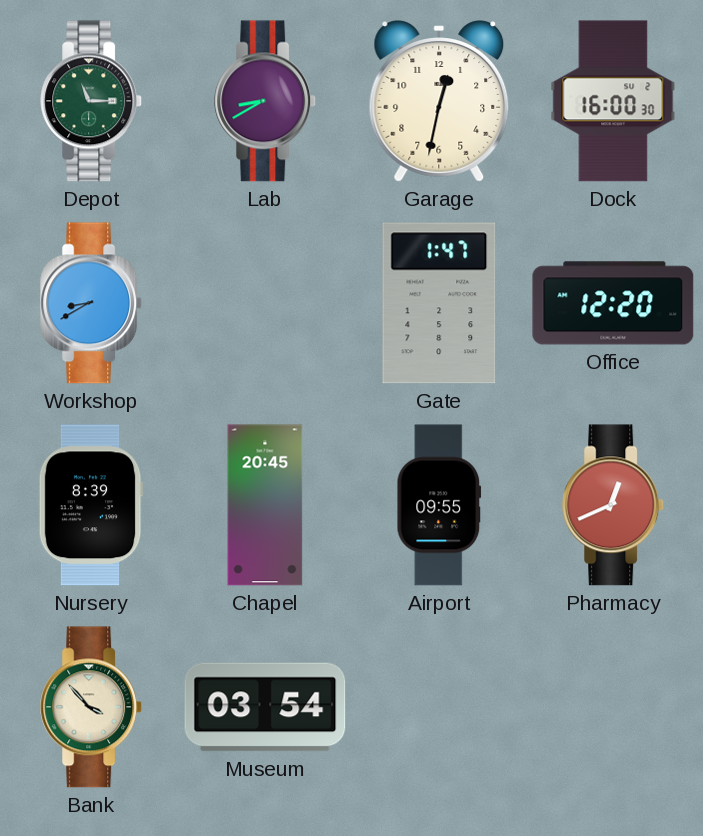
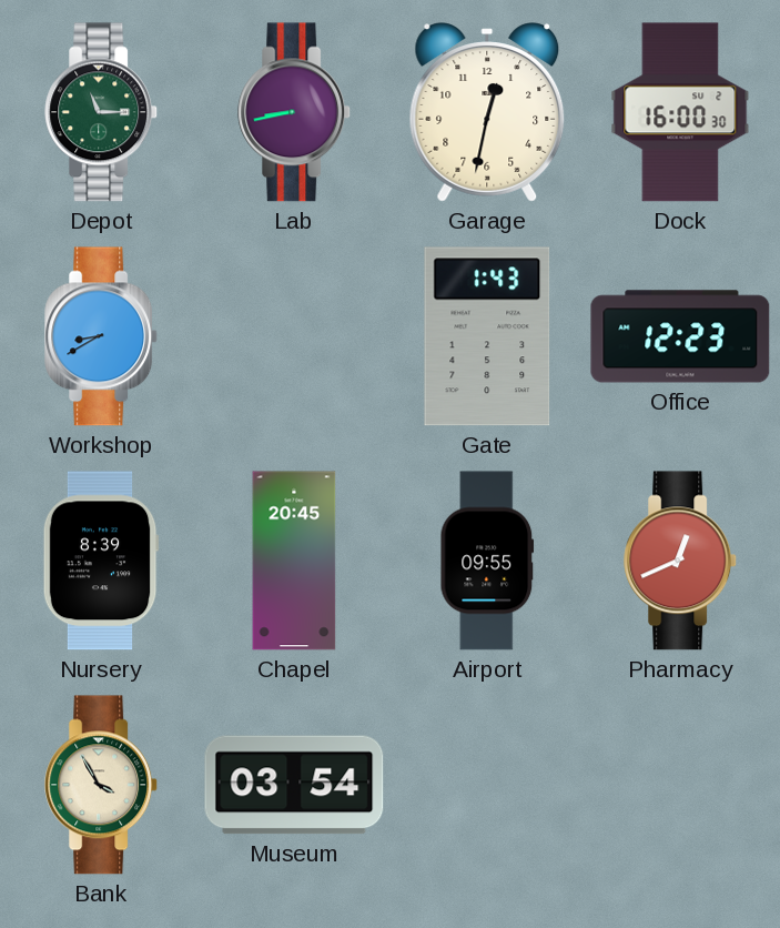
Lab: 8:40 -> 8:43 (295, 112)
Gate: 1:47 -> 1:43 (487, 336)
Office: 12:20 -> 12:23 (680, 336)
Bank: 3:53 -> 3:55 (102, 785)
